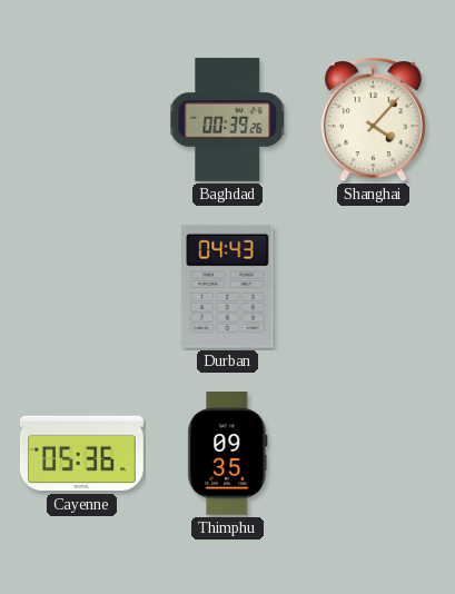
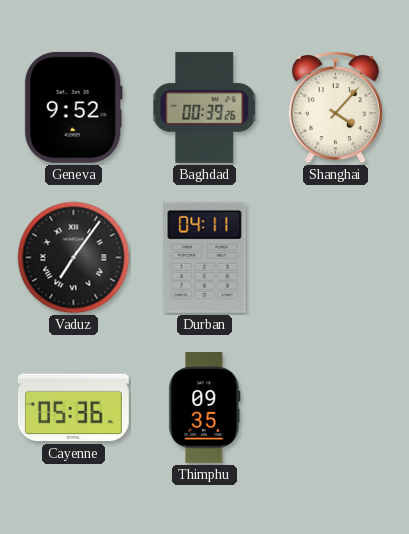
Geneva: none -> 9:52 (73, 107)
Vaduz: none -> 7:06 (74, 258)
Durban: 04:43 -> 04:11 (205, 257)
